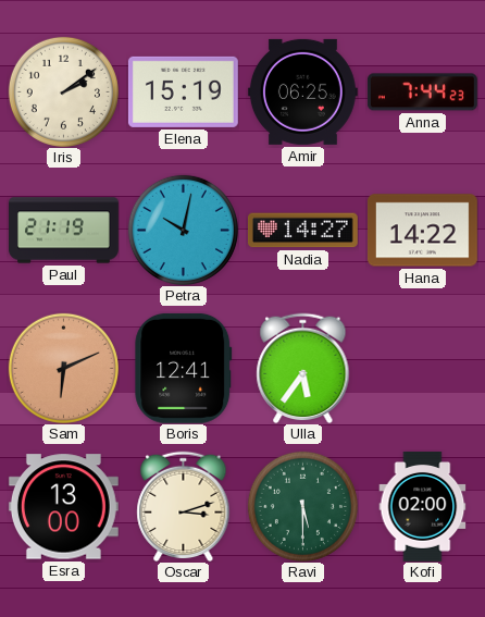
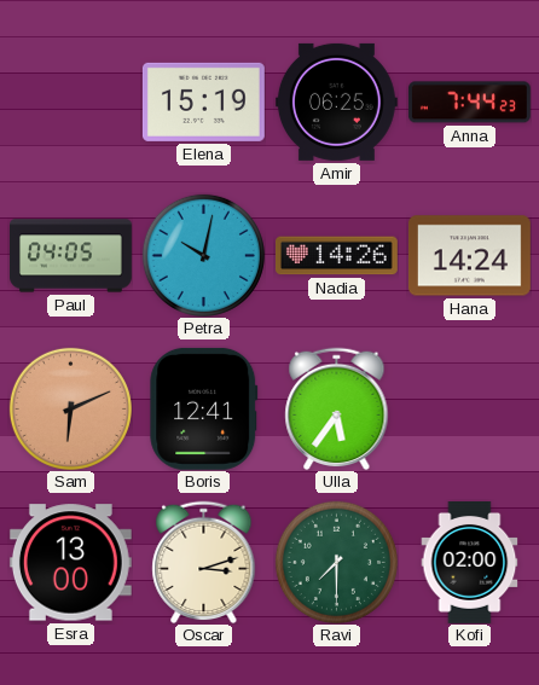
Iris: 2:09 -> none (63, 91)
Paul: 21:19 -> 04:05 (71, 256)
Nadia: 14:27 -> 14:26 (336, 256)
Hana: 14:22 -> 14:24 (469, 256)
Ravi: 5:30 -> 7:30 (336, 562)
